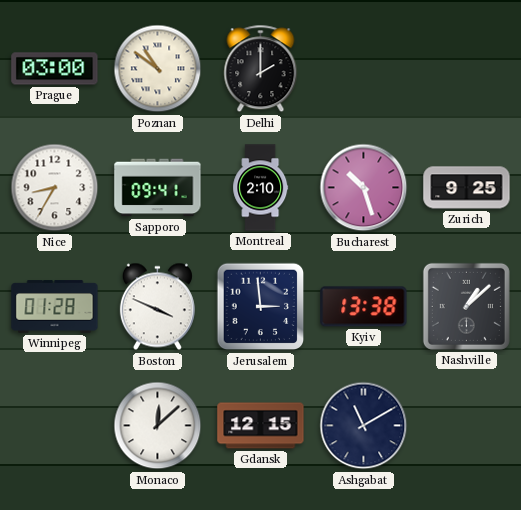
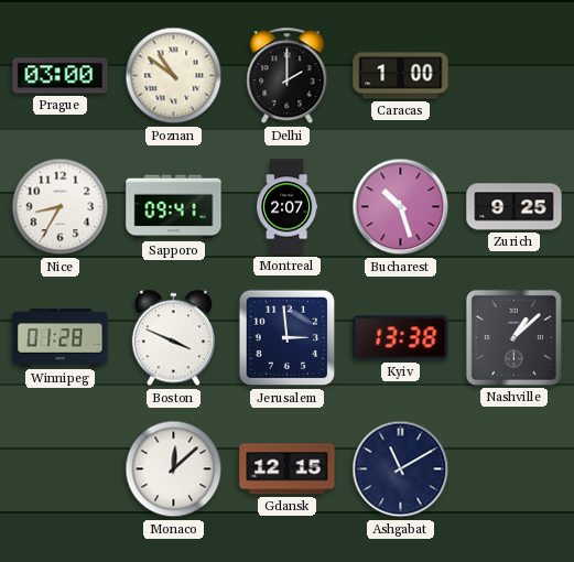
Caracas: none -> 1:00 (401, 76)
Montreal: 2:10 -> 2:07 (288, 207)
